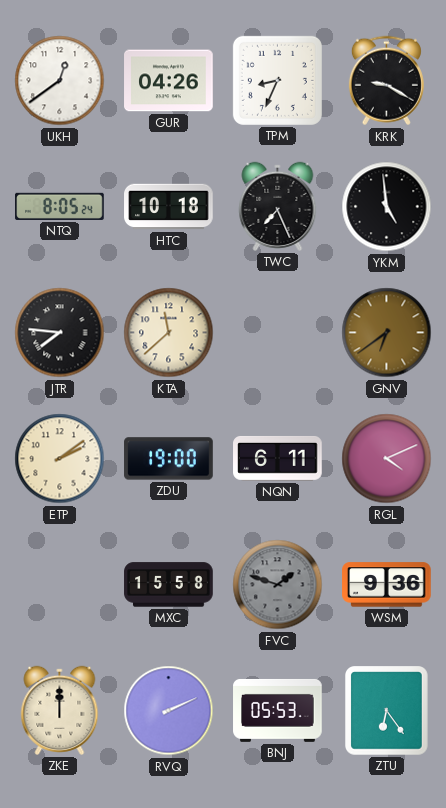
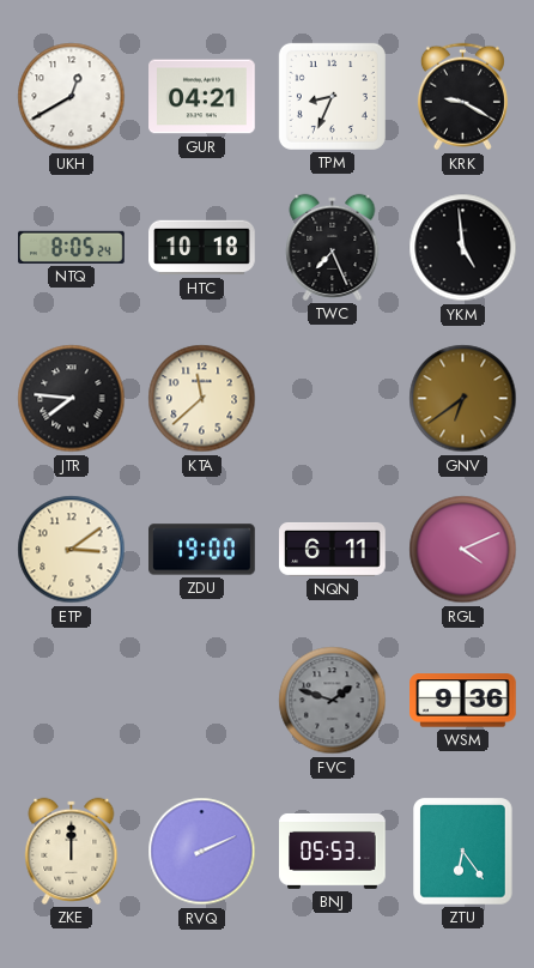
UKH: 12:39 -> 12:40 (72, 97)
GUR: 04:26 -> 04:21 (202, 97)
ETP: 2:09 -> 3:09 (72, 550)
MXC: 15:58 -> none (169, 585)
